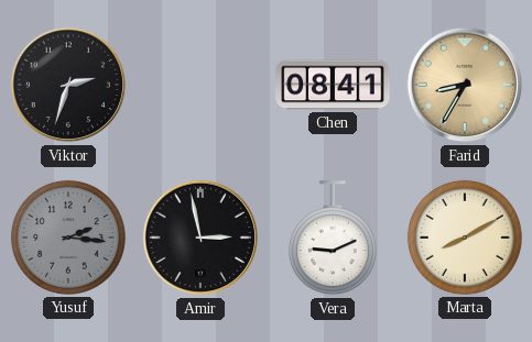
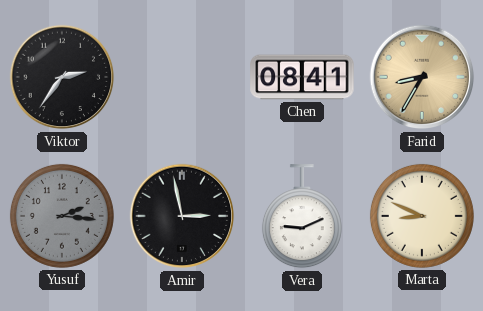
Viktor: 2:33 -> 2:36 (62, 77)
Marta: 8:10 -> 8:49 (422, 216)
